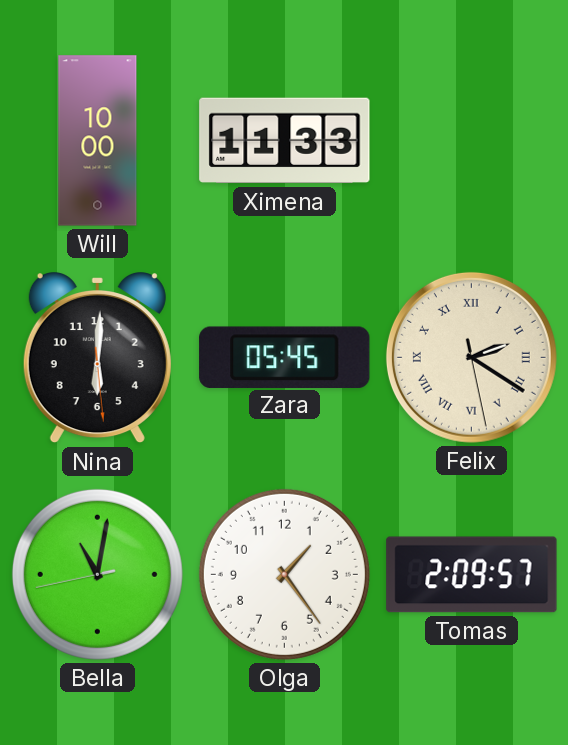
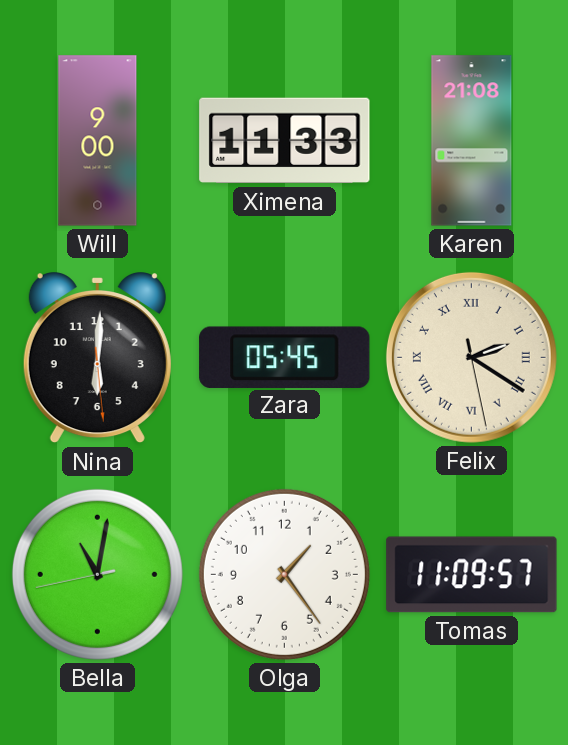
Will: 10:00 -> 9:00 (98, 141)
Karen: none -> 21:08 (472, 141)
Tomas: 2:09 -> 11:09 (472, 575)
